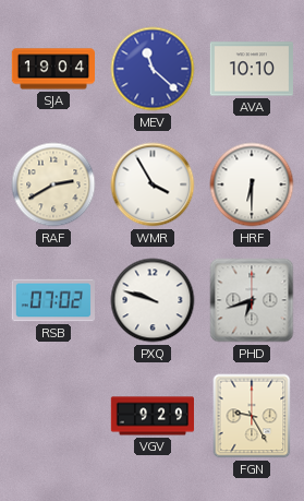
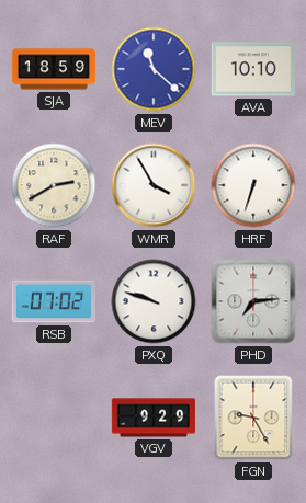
SJA: 19:04 -> 18:59 (53, 69)
HRF: 6:30 -> 6:33 (253, 185)
PHD: 6:42 -> 7:14 (253, 301)
